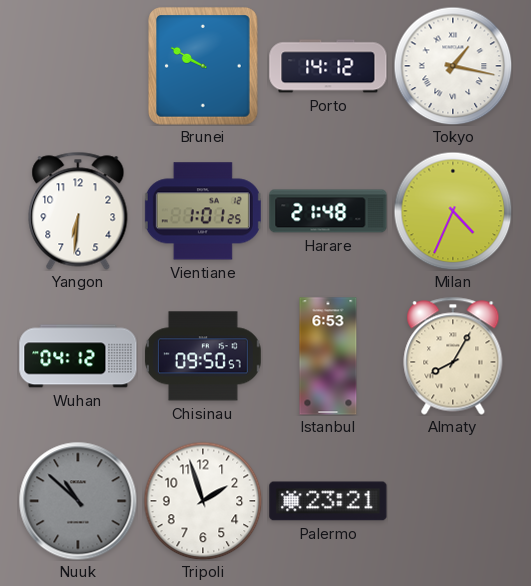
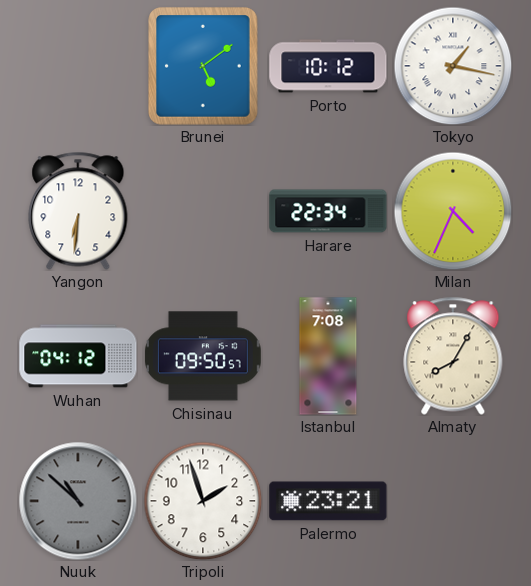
Brunei: 9:50 -> 5:09 (204, 66)
Porto: 14:12 -> 10:12 (328, 66)
Vientiane: 1:01 -> none (203, 211)
Harare: 21:48 -> 22:34 (328, 211)
Istanbul: 6:53 -> 7:08 (328, 356)
